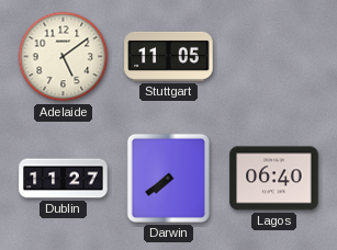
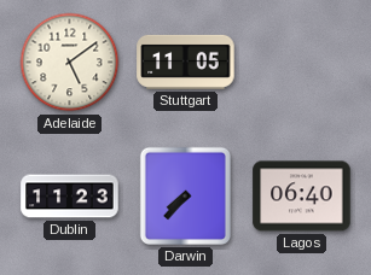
Dublin: 11:27 -> 11:23 (70, 197)
Darwin: 7:39 -> 7:37 (185, 195)
